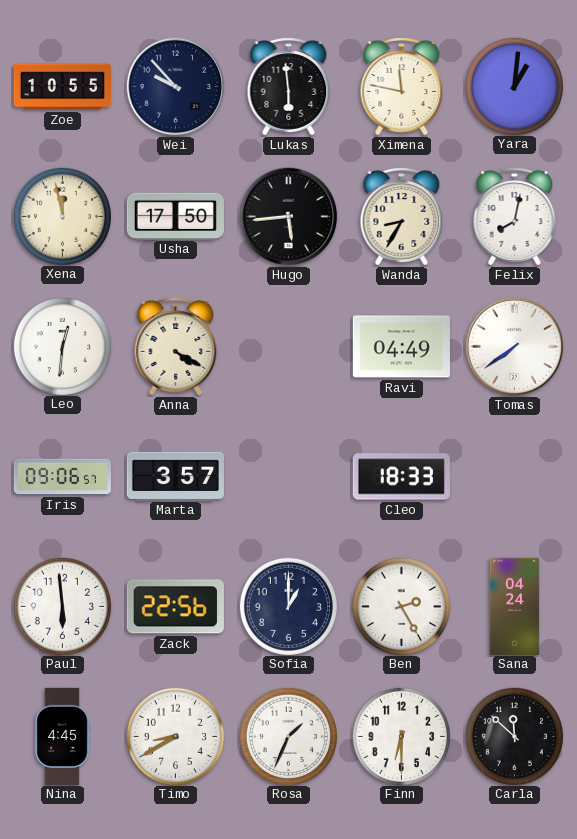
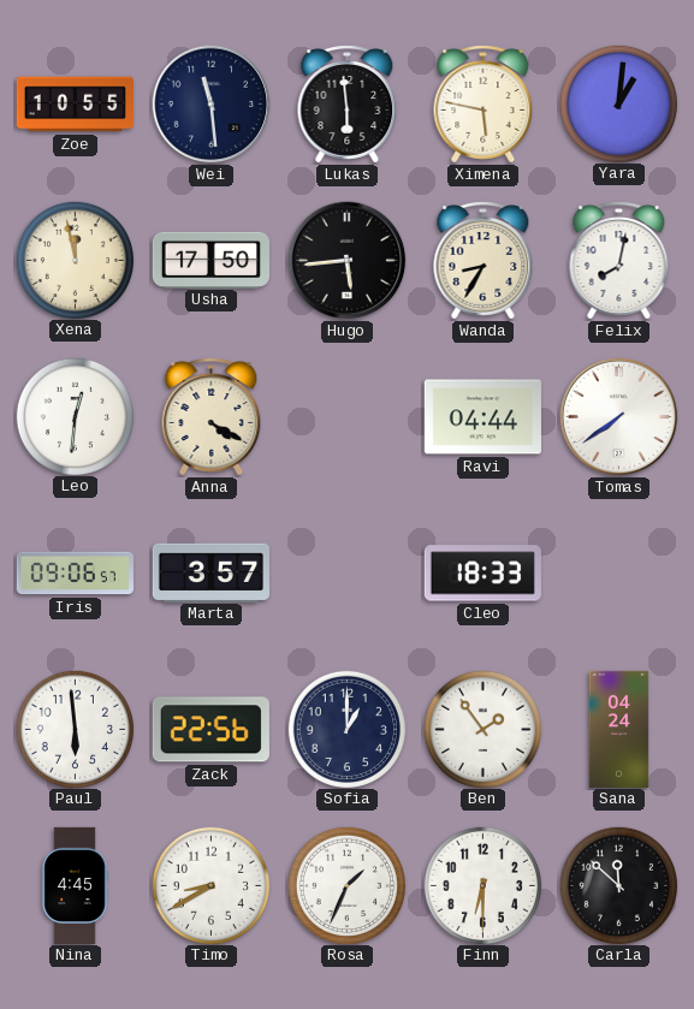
Wei: 9:53 -> 11:29 (212, 105)
Ximena: 11:47 -> 5:47 (484, 105)
Ravi: 04:49 -> 04:44 (482, 417)
Ben: 2:25 -> 1:54 (482, 729)
